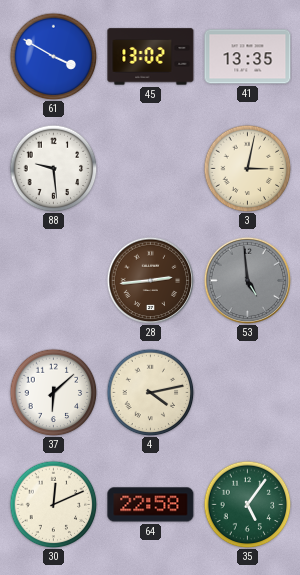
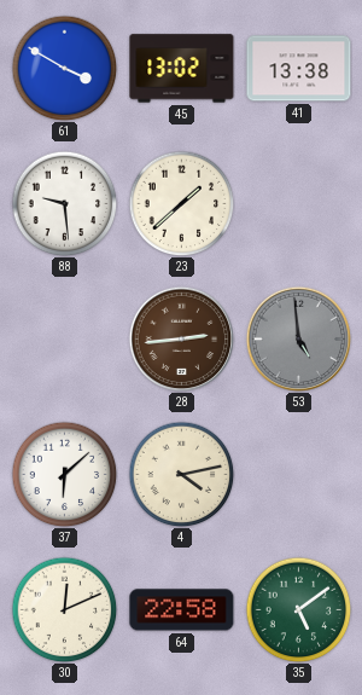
41: 13:35 -> 13:38 (299, 69)
23: none -> 1:38 (181, 203)
3: 3:02 -> none (247, 168)
35: 5:06 -> 5:09 (298, 609)
